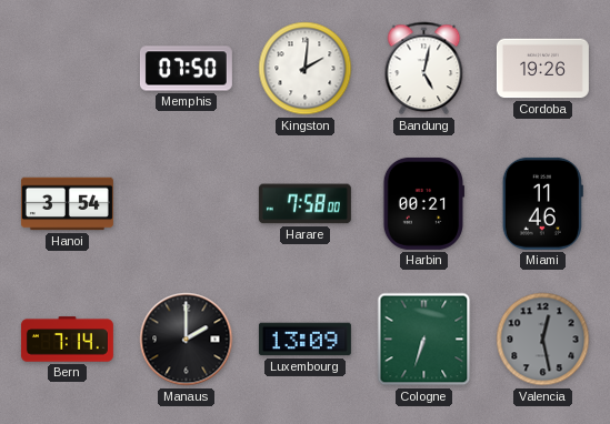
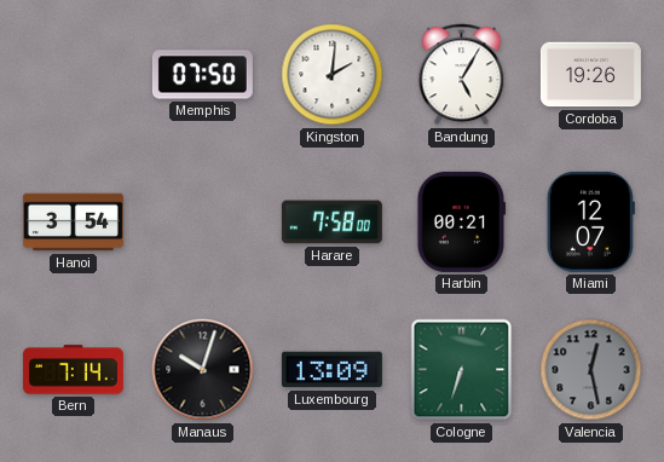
Bandung: 5:02 -> 5:05 (462, 75)
Miami: 11:46 -> 12:07 (590, 221)
Manaus: 2:00 -> 10:03 (203, 370)
